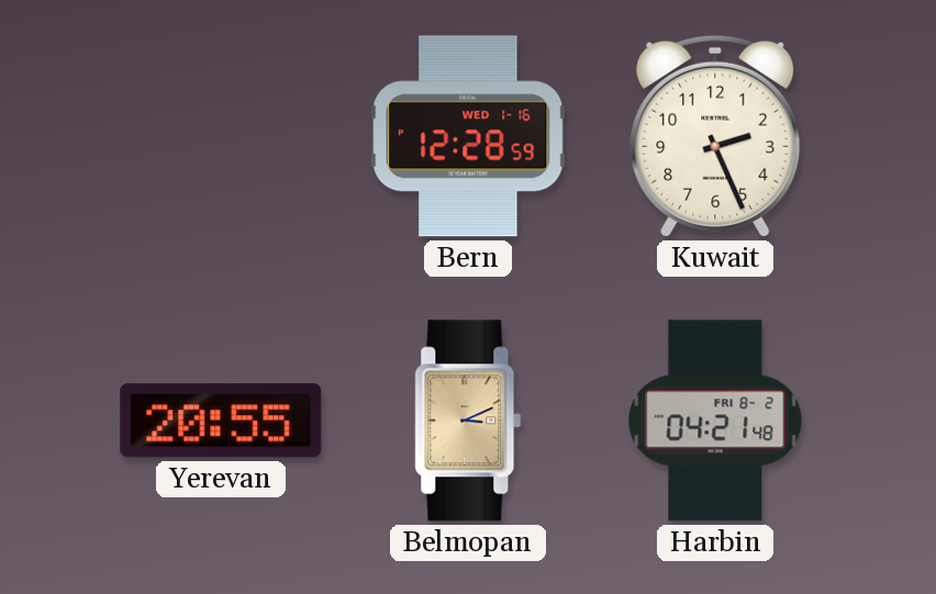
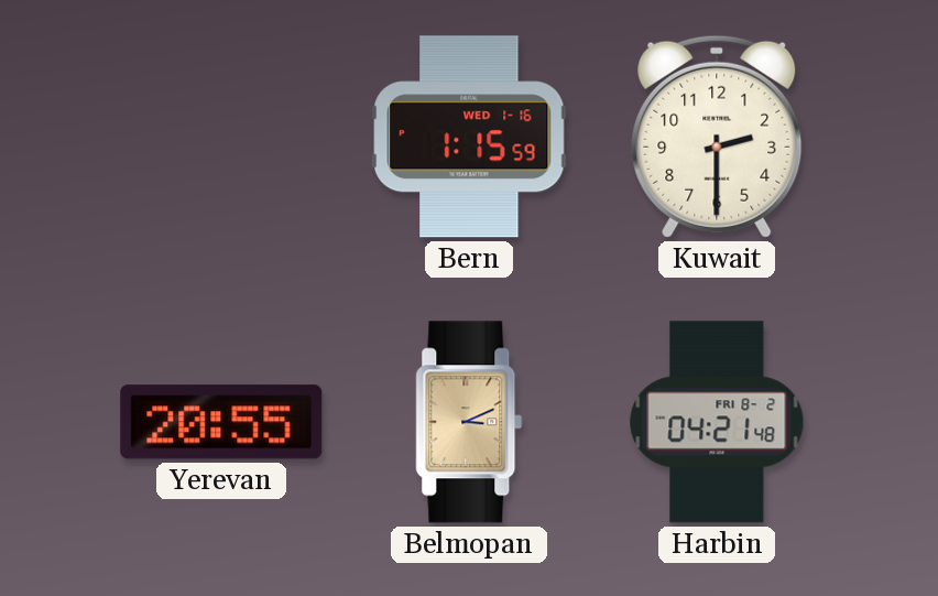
Bern: 12:28 -> 1:15 (469, 137)
Kuwait: 2:26 -> 2:30 (717, 137)
